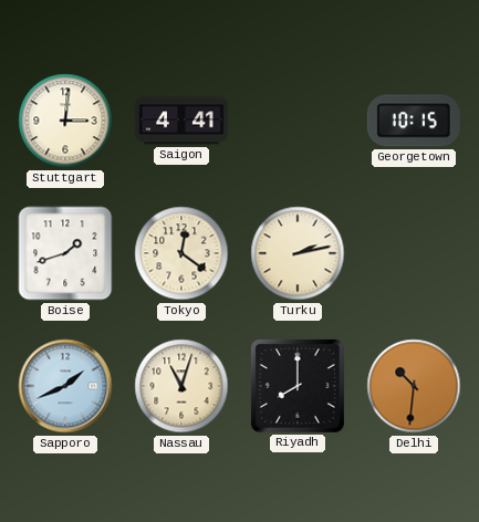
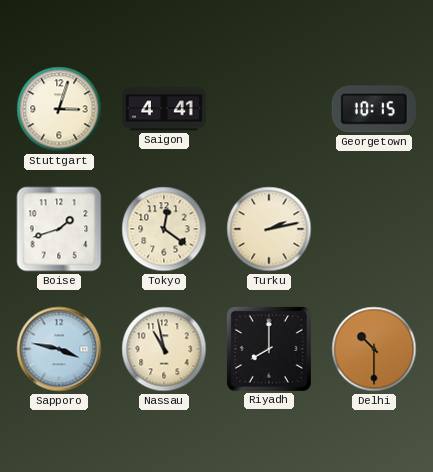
Stuttgart: 3:01 -> 3:03 (59, 109)
Sapporo: 1:41 -> 3:47 (59, 349)
Nassau: 11:03 -> 10:58 (164, 349)
Delhi: 10:31 -> 10:30 (374, 349)
